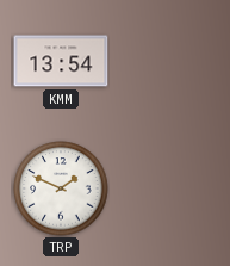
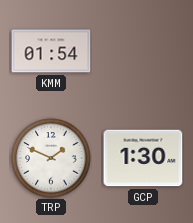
KMM: 13:54 -> 01:54 (51, 51)
GCP: none -> 1:30 (143, 158)
